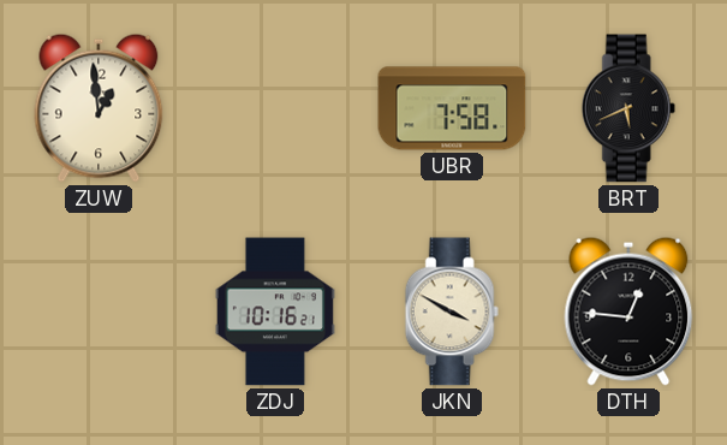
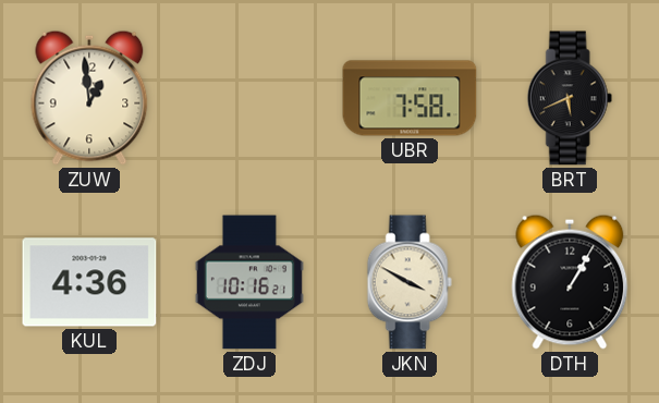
KUL: none -> 4:36 (89, 282)
DTH: 12:46 -> 1:05 (570, 282)
